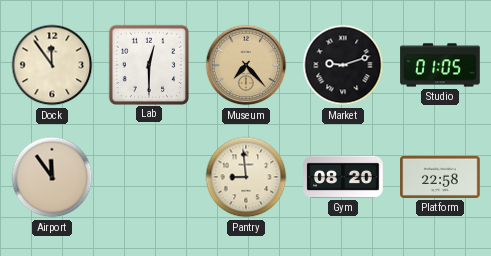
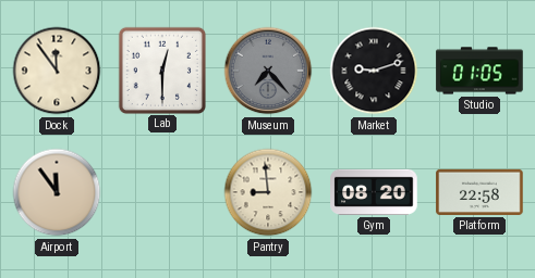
Museum dial: champagne -> grey (268, 71)
